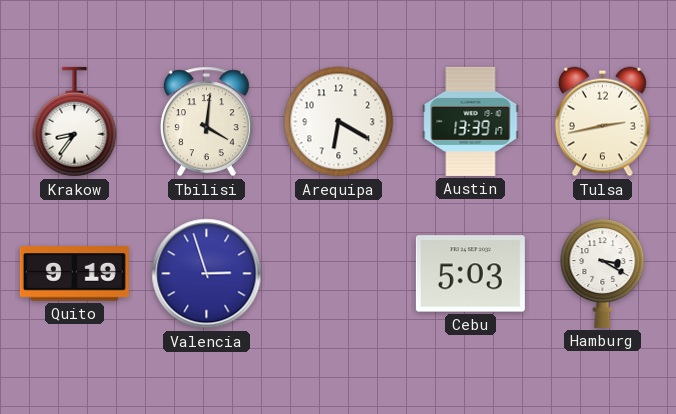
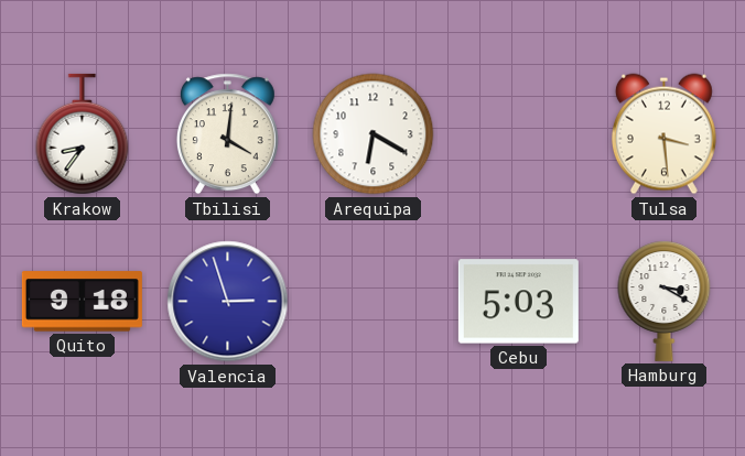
Austin: 13:39 -> none (471, 121)
Tulsa: 2:43 -> 3:29 (663, 134)
Quito: 9:19 -> 9:18 (82, 302)
